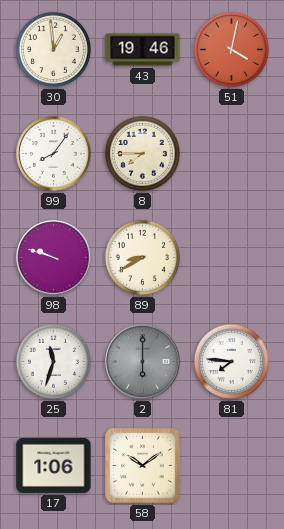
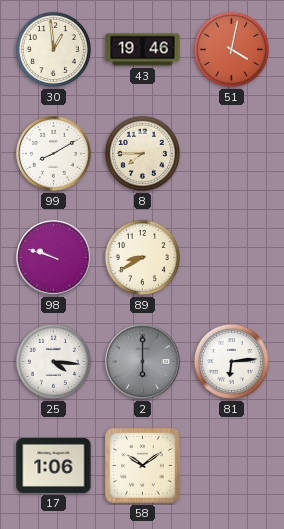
99: 8:06 -> 8:10 (54, 154)
25: 11:33 -> 4:16 (53, 361)
81: 7:46 -> 6:14 (231, 361)
